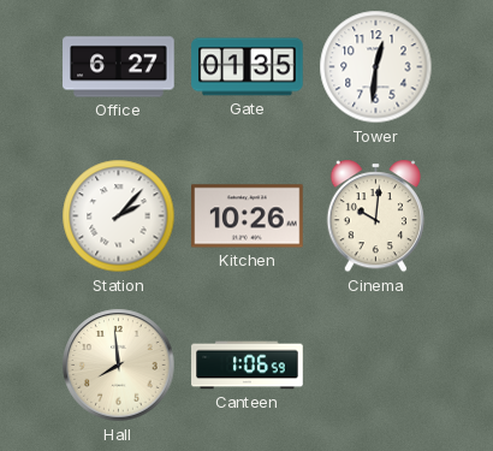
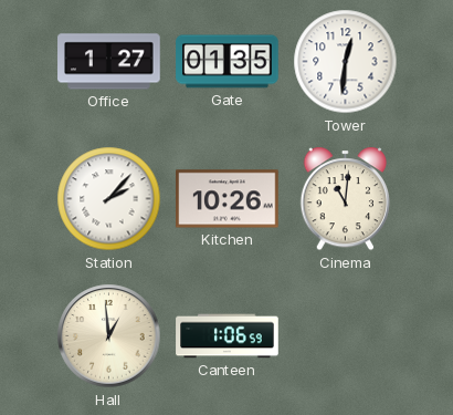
Office: 6:27 -> 1:27 (109, 62)
Cinema: 10:01 -> 11:01 (346, 199)
Hall: 7:59 -> 12:59 (109, 336)
